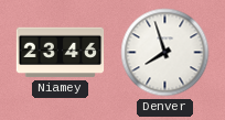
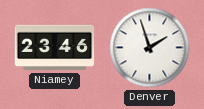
Denver: 7:57 -> 1:57 (150, 48)
